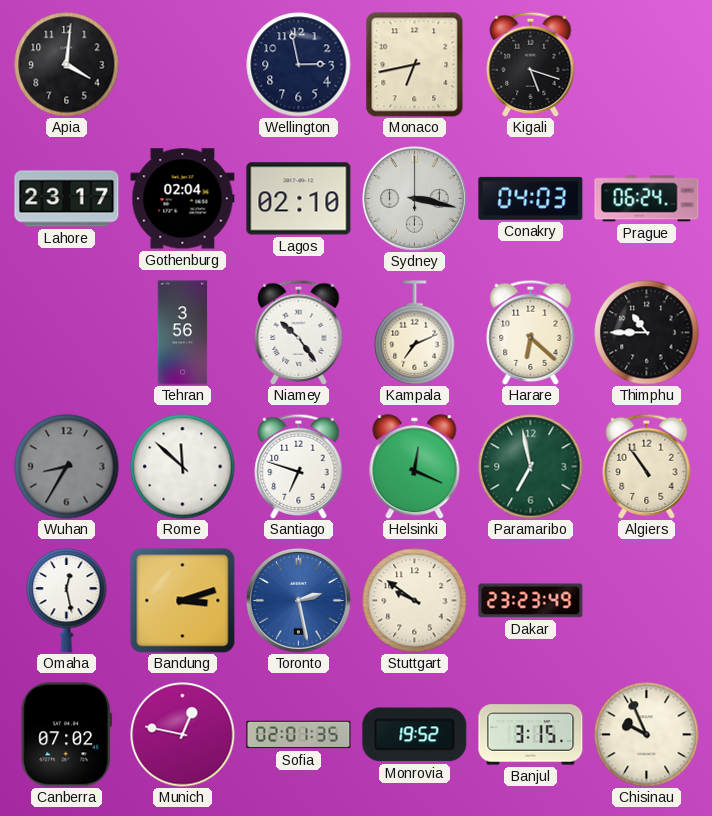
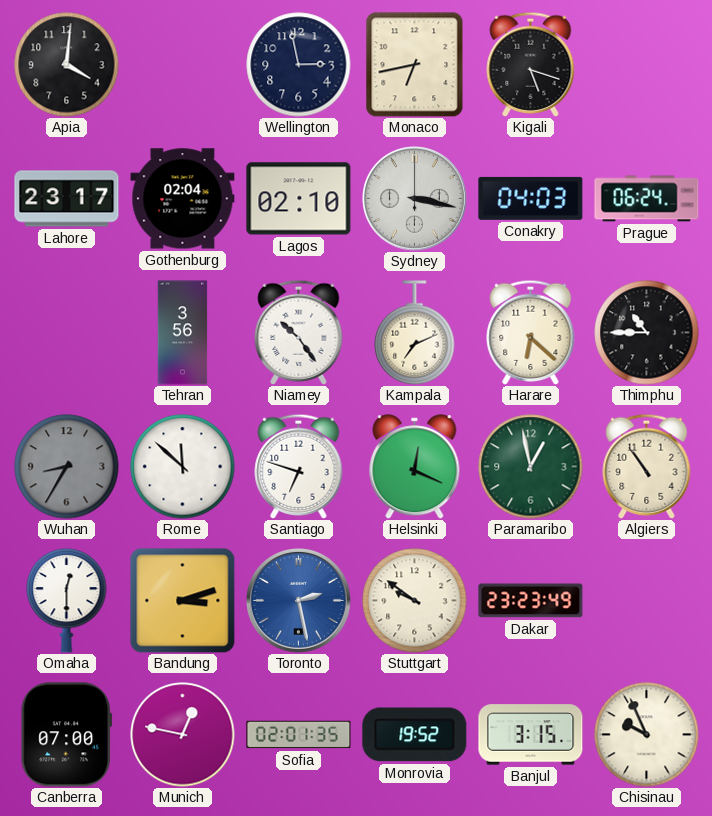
Paramaribo: 6:58 -> 12:58 (531, 467)
Omaha: 12:28 -> 12:30 (67, 600)
Canberra: 07:02 -> 07:00 (67, 735)
